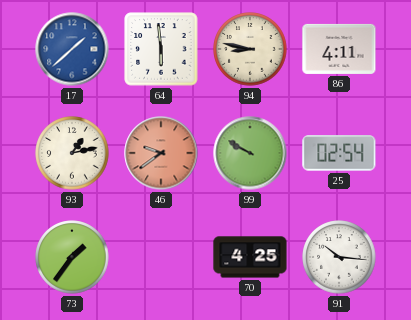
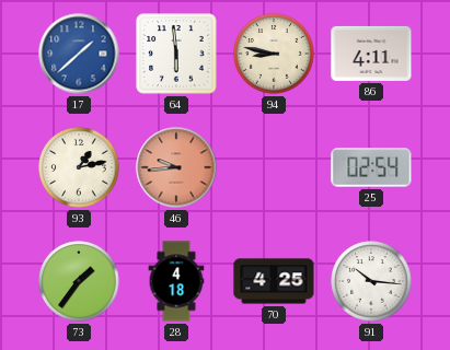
46: 9:39 -> 9:44 (176, 167)
99: 9:50 -> none (250, 153)
28: none -> 4:18 (176, 281)
